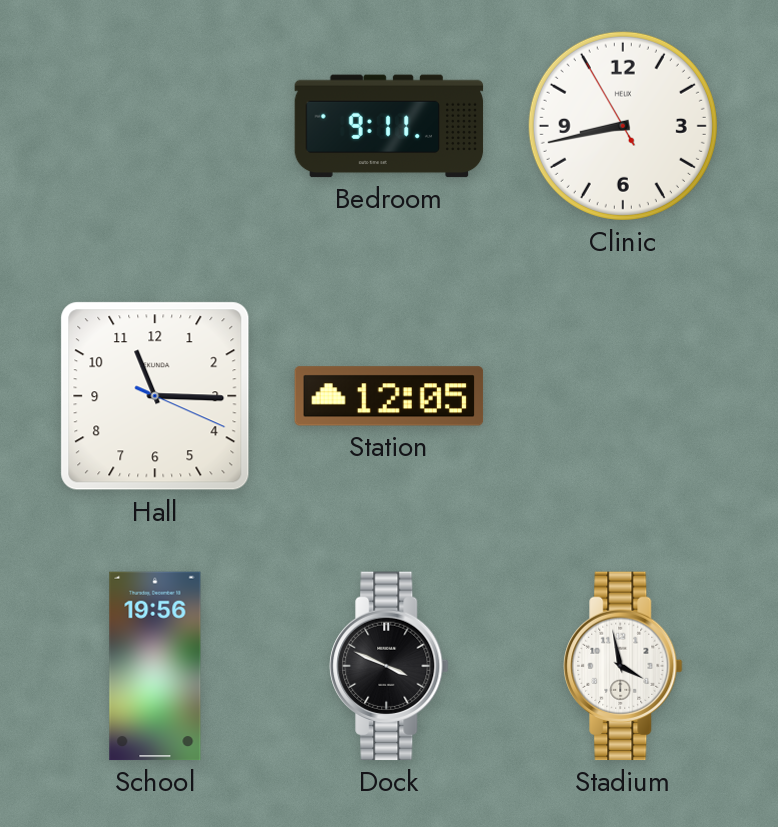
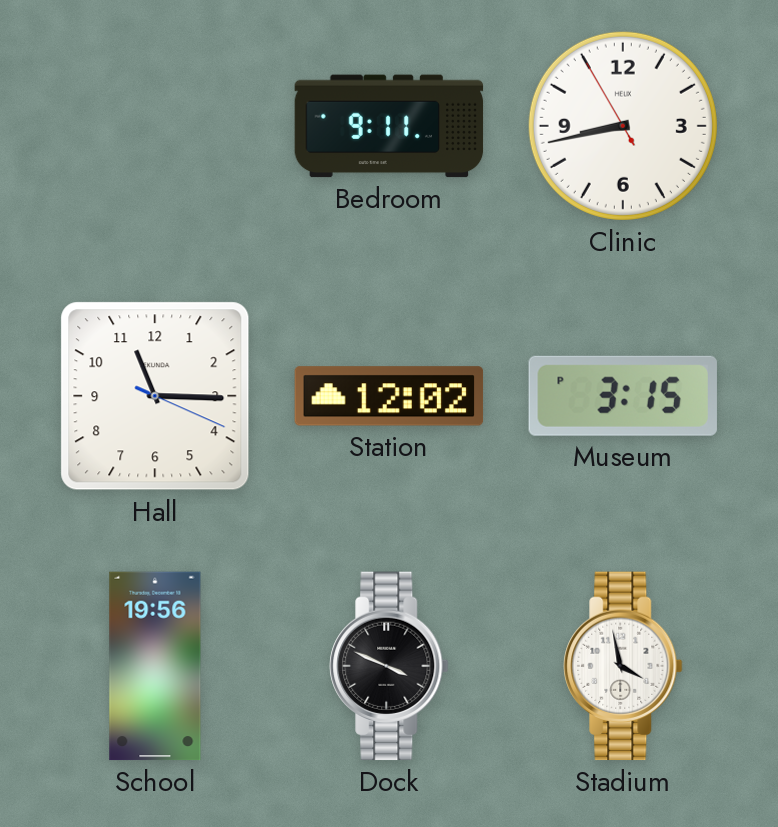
Station: 12:05 -> 12:02 (389, 396)
Museum: none -> 3:15 (623, 396)
